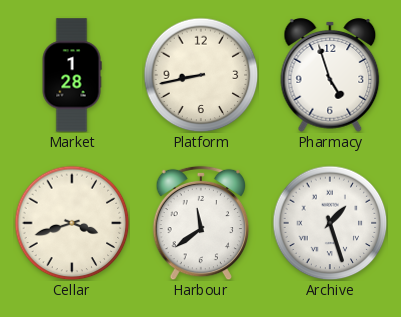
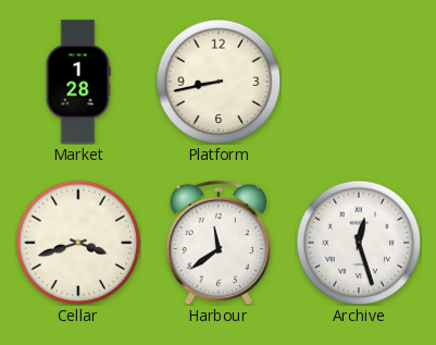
Pharmacy: 4:57 -> none (330, 75)
Archive: 1:27 -> 12:27 (359, 243)
